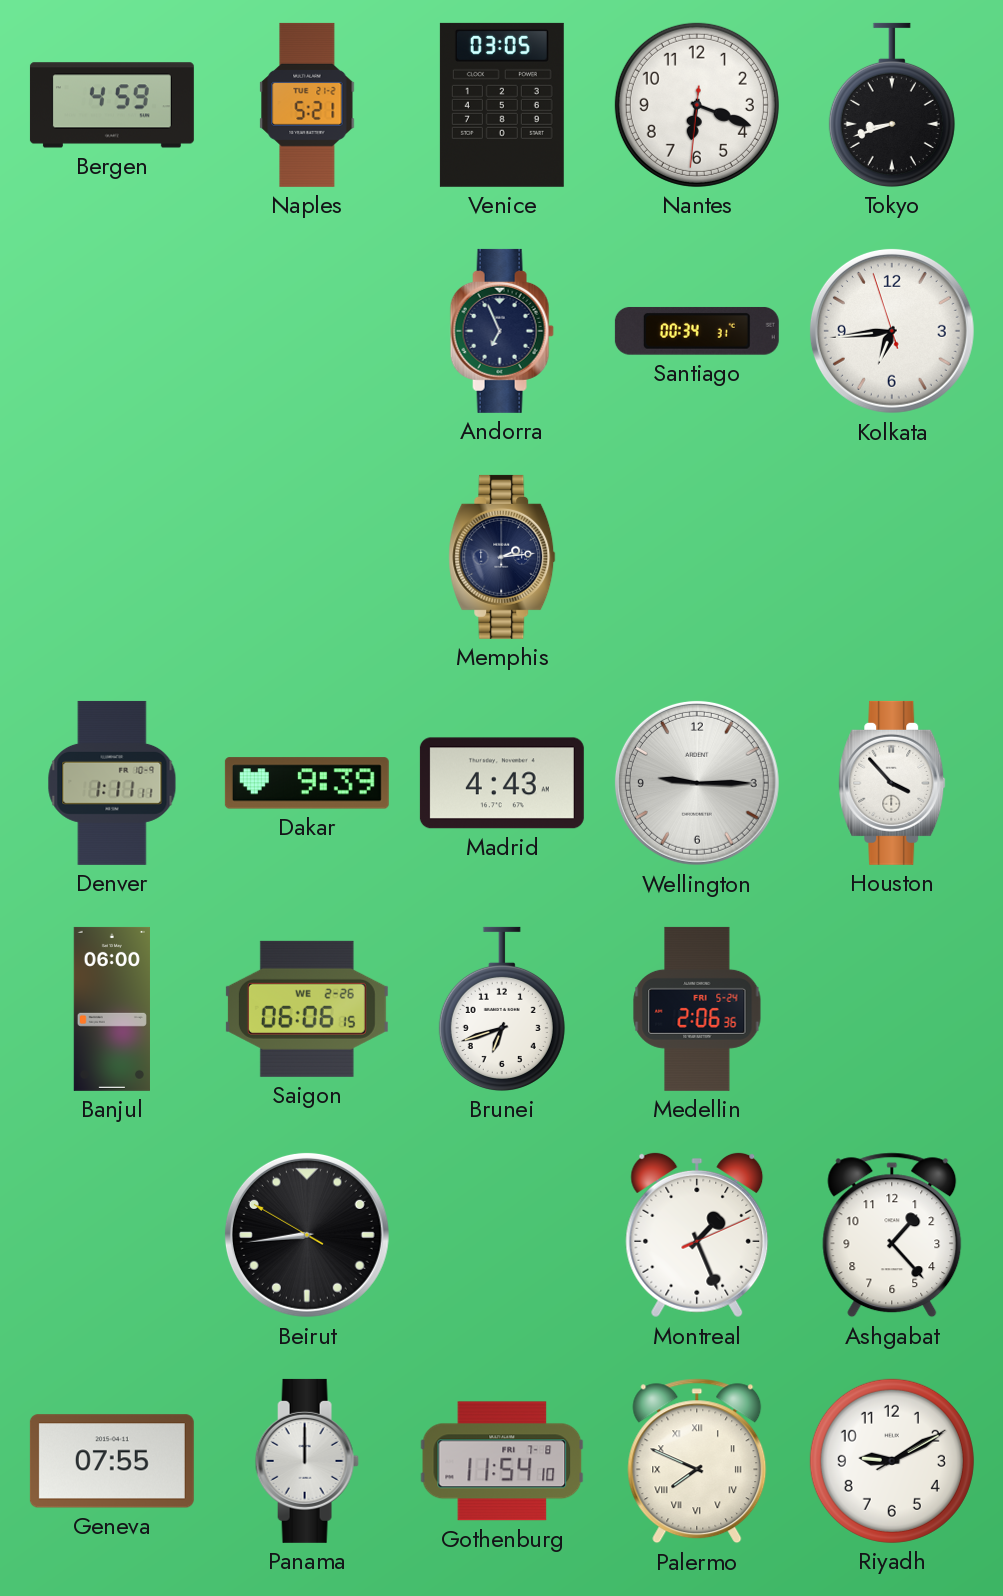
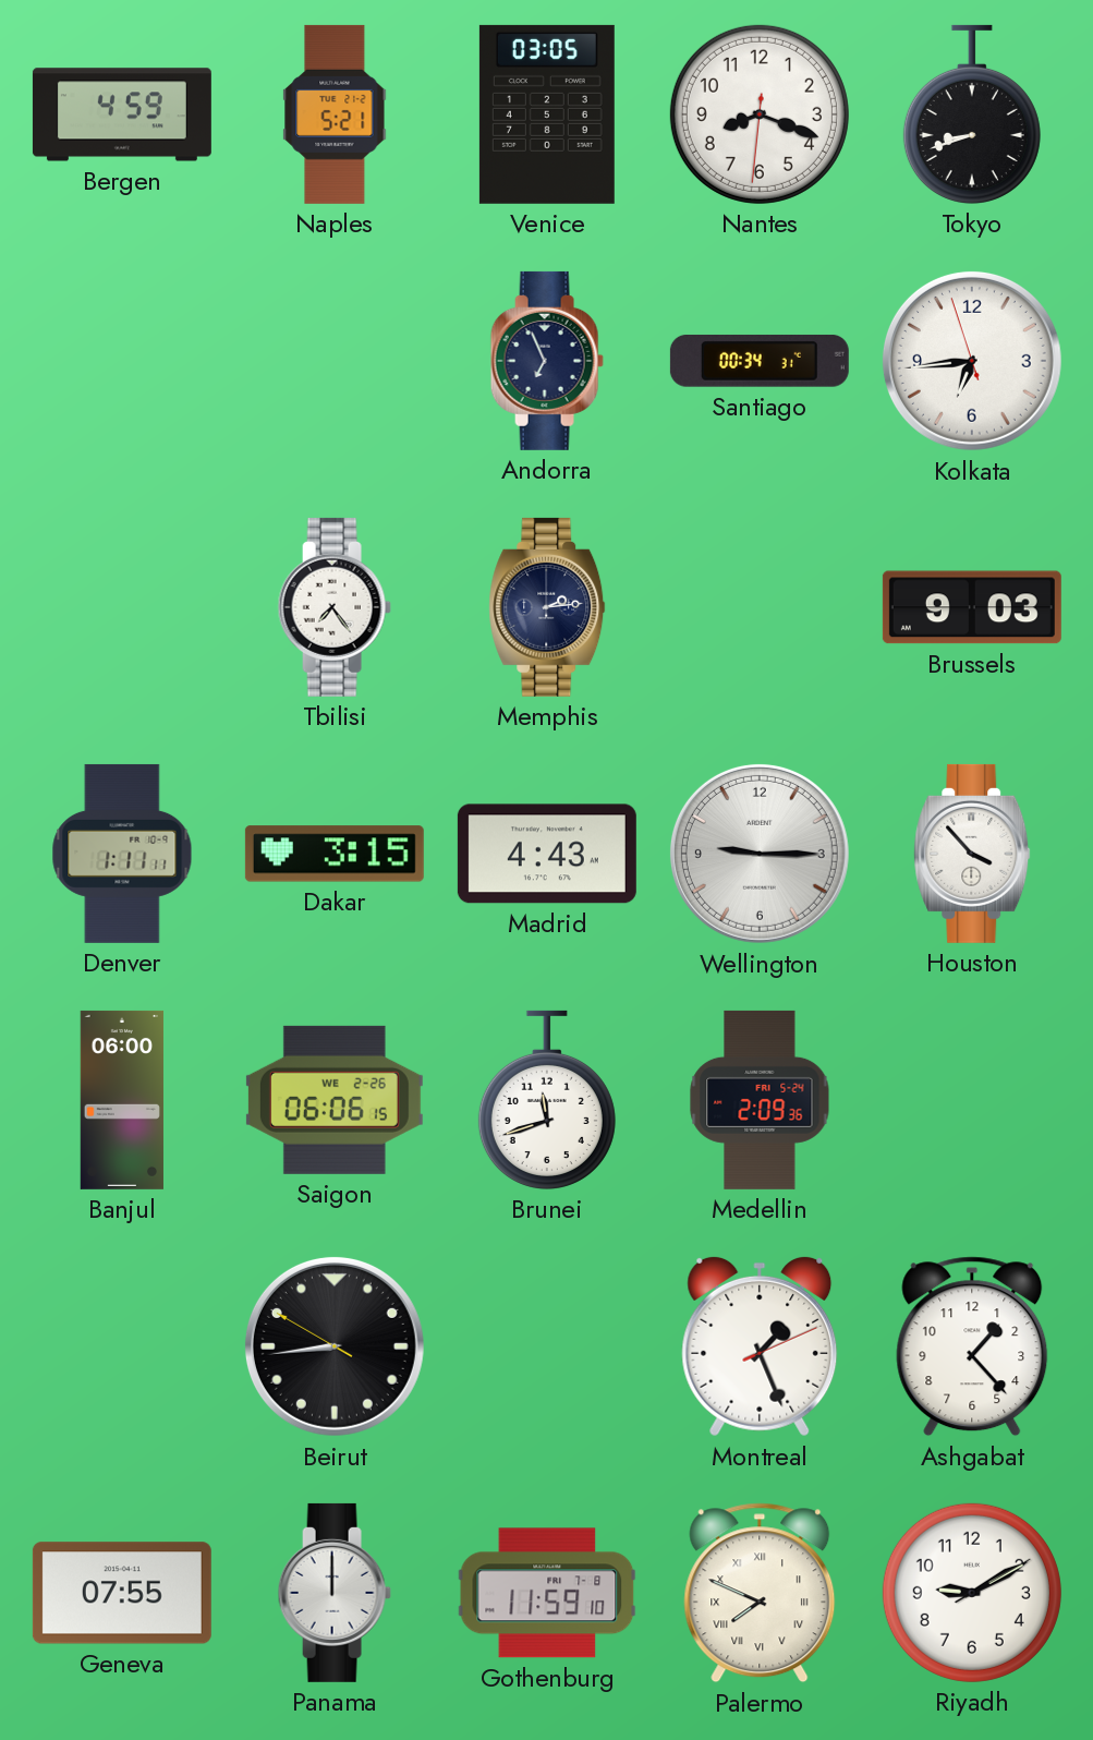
Nantes: 6:18 -> 8:18 (760, 114)
Tbilisi: none -> 7:24 (335, 607)
Brussels: none -> 9:03 (972, 607)
Dakar: 9:39 -> 3:15 (335, 854)
Brunei: 6:42 -> 11:42 (547, 1100)
Medellin: 2:06 -> 2:09 (760, 1100)
Gothenburg: 11:54 -> 11:59 (547, 1593)
